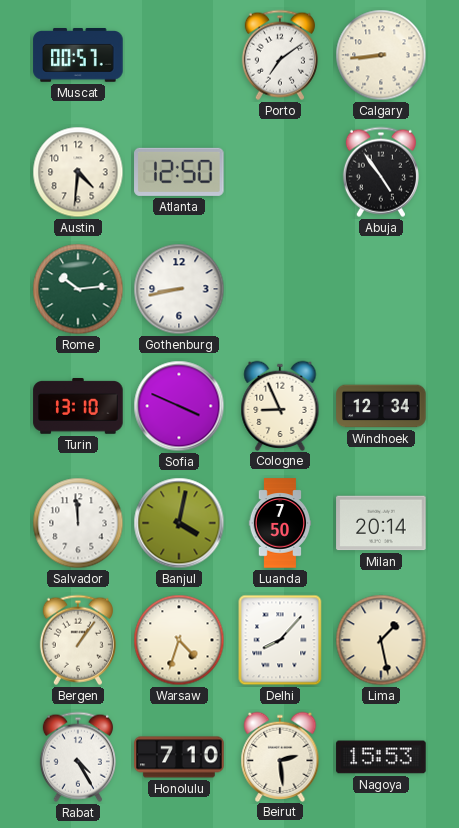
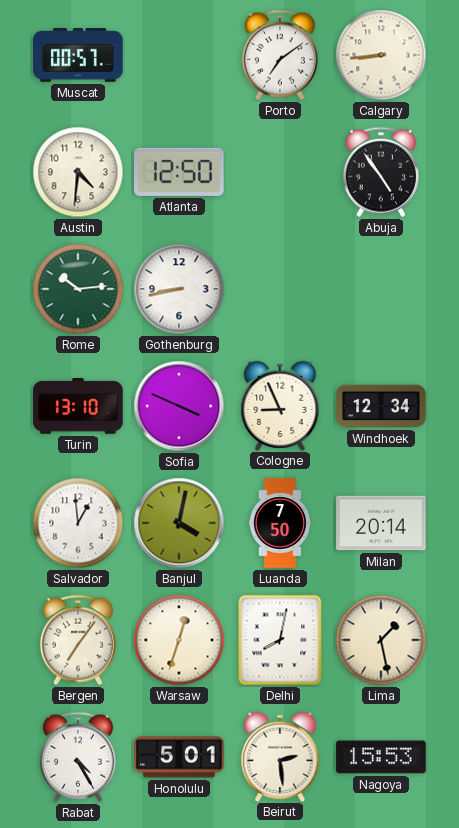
Salvador: 11:59 -> 12:59 (78, 523)
Bergen: 1:06 -> 7:06 (78, 640)
Warsaw: 4:33 -> 12:33 (179, 640)
Delhi: 8:07 -> 8:02 (280, 640)
Honolulu: 7:10 -> 5:01 (179, 757)
